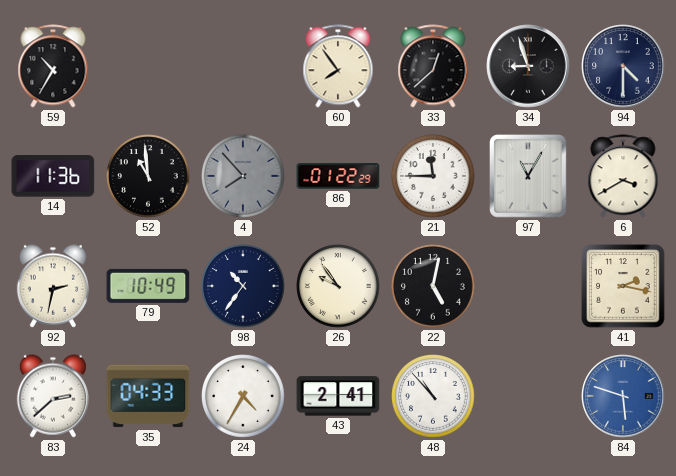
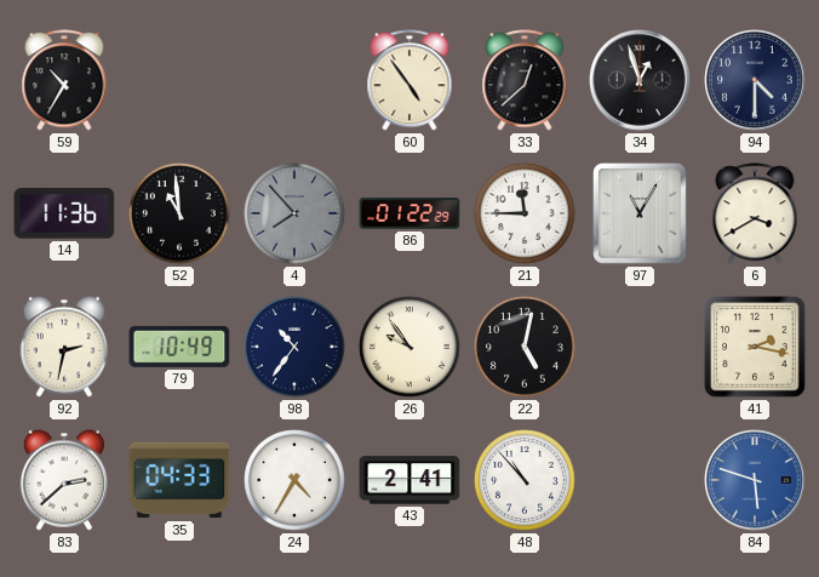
60: 7:54 -> 4:54 (409, 80)
34: 8:57 -> 12:57 (640, 80)
